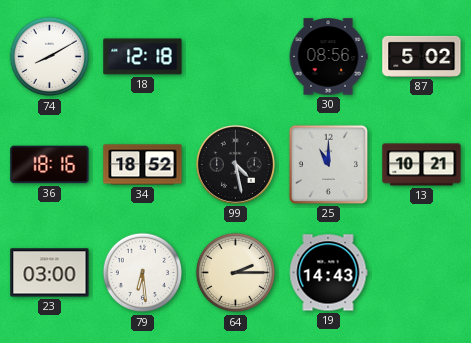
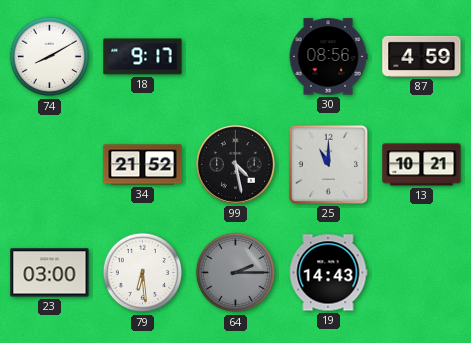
18: 12:18 -> 9:17 (143, 57)
87: 5:02 -> 4:59 (422, 56)
36: 18:16 -> none (50, 165)
34: 18:52 -> 21:52 (143, 165)
64 dial: cream -> grey (236, 273)
